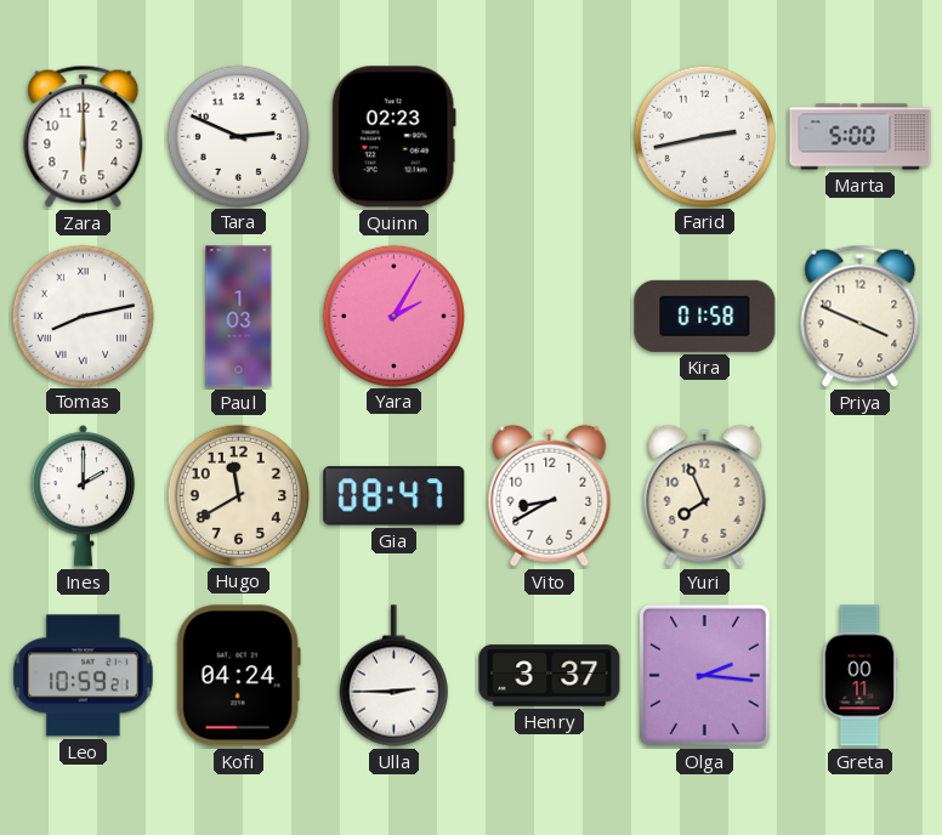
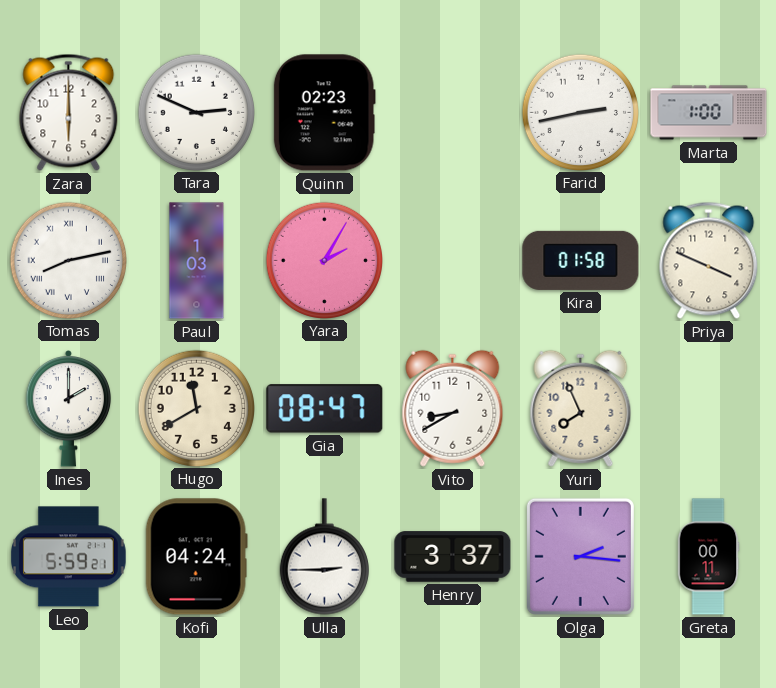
Marta: 5:00 -> 1:00 (709, 113)
Leo: 10:59 -> 5:59 (69, 557)
